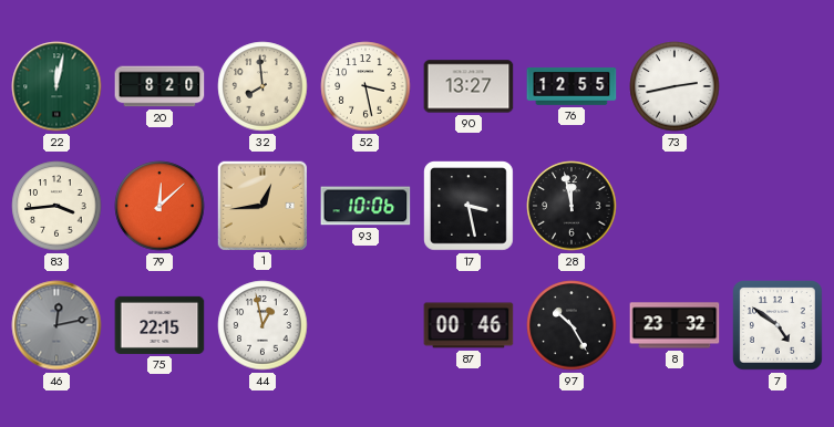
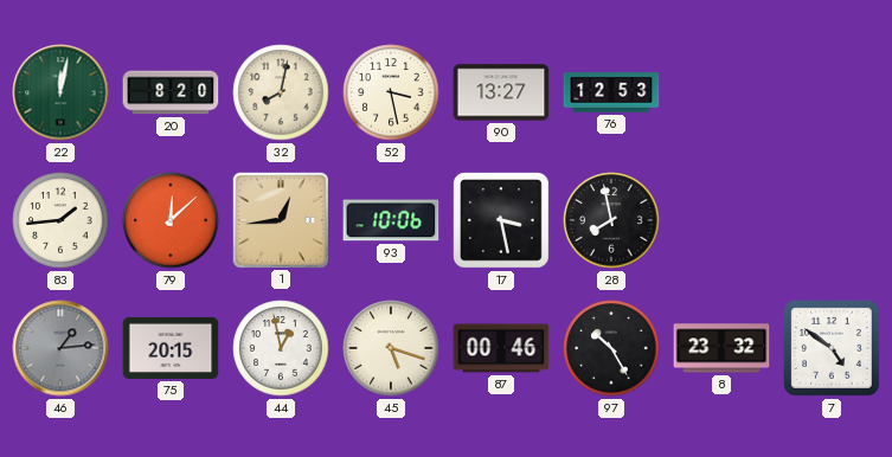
32: 7:59 -> 8:02 (281, 92)
76: 12:55 -> 12:53 (611, 94)
73: 2:43 -> none (675, 86)
83: 3:44 -> 1:44 (60, 220)
28: 11:58 -> 7:58 (611, 220)
46: 12:13 -> 1:14 (60, 348)
75: 22:15 -> 20:15 (171, 348)
45: none -> 5:18 (391, 348)
